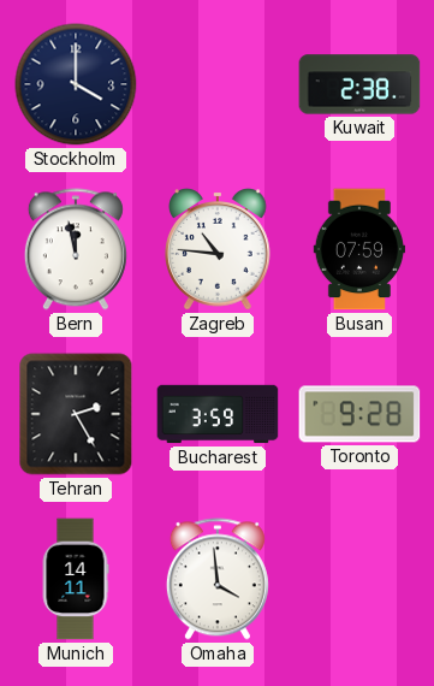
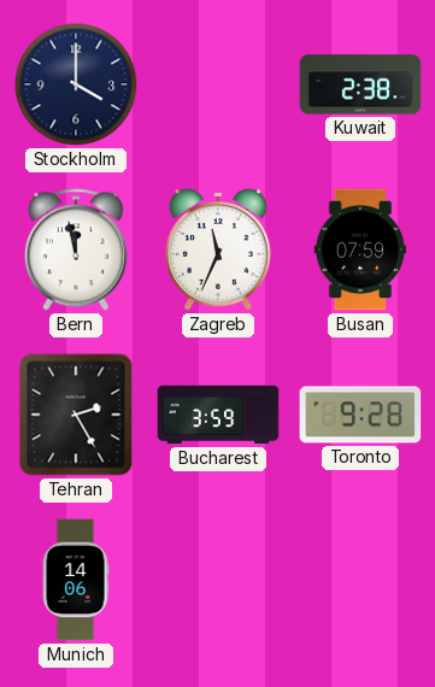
Zagreb: 10:46 -> 11:34 (219, 249)
Munich: 14:11 -> 14:06 (76, 580)
Omaha: 3:59 -> none (218, 579)
